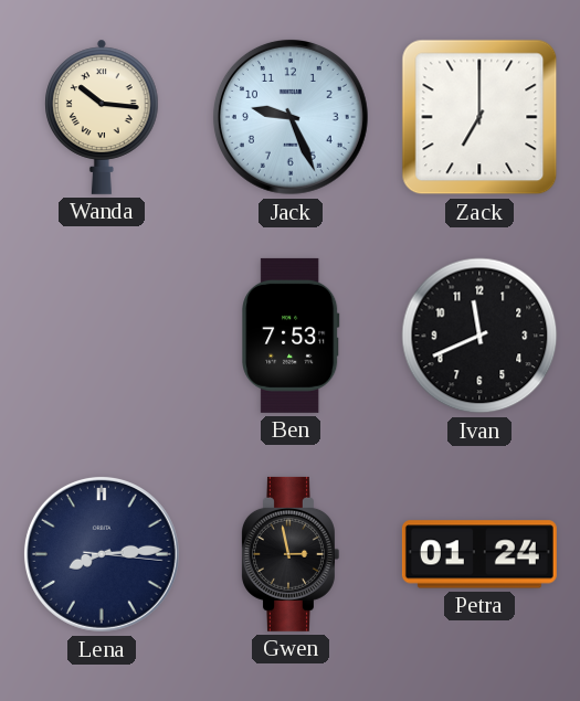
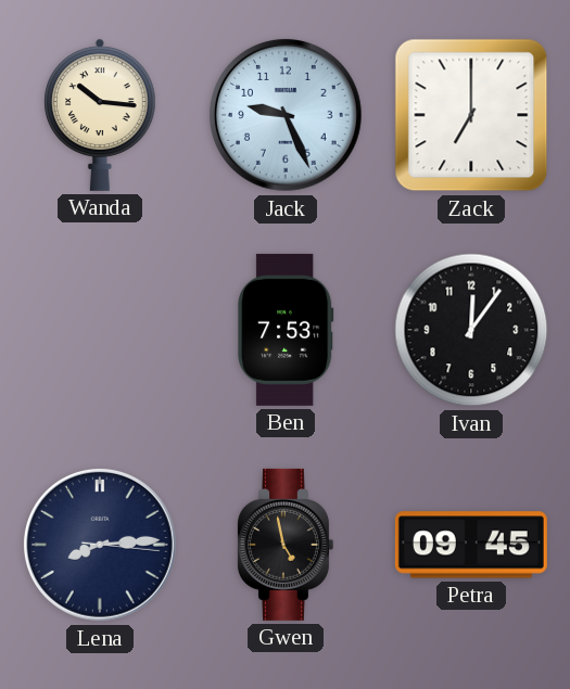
Ivan: 11:41 -> 12:06 (471, 330)
Gwen: 2:58 -> 4:58 (286, 545)
Petra: 01:24 -> 09:45 (471, 545)
